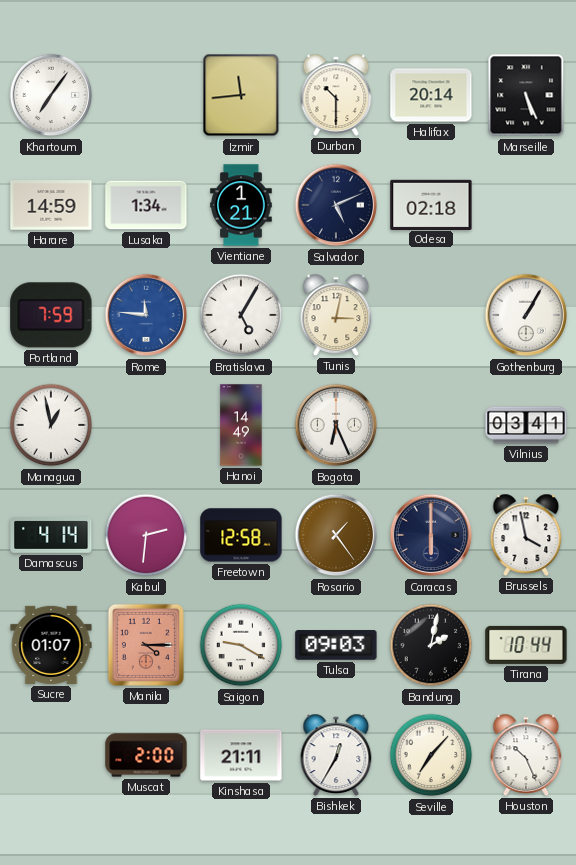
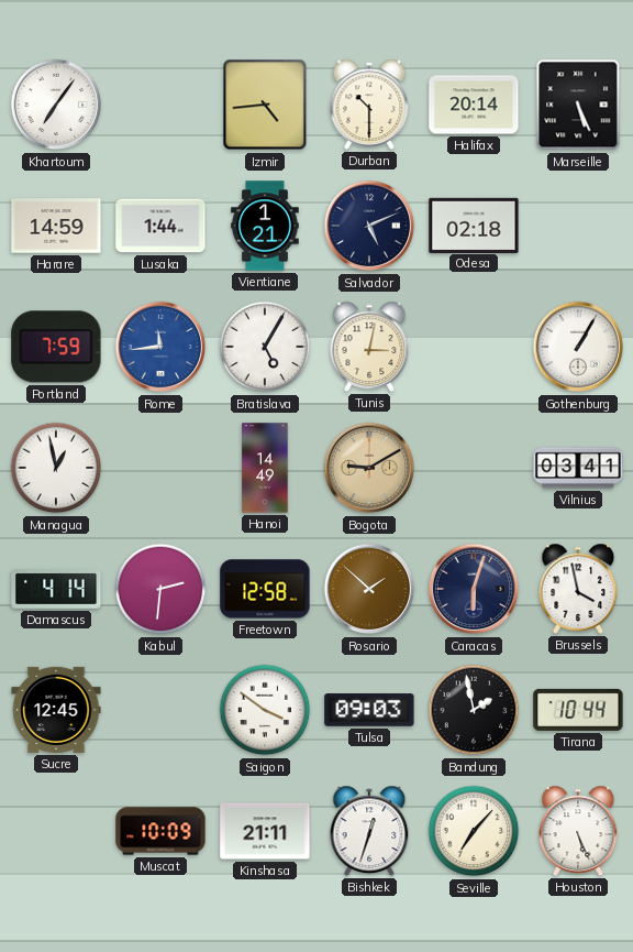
Izmir: 11:44 -> 4:44 (265, 105)
Lusaka: 1:34 -> 1:44 (160, 226)
Rome: 11:46 -> 11:44 (160, 347)
Bogota: 6:26 -> 9:10 (369, 468)
Bogota dial: white -> champagne (369, 468)
Rosario: 1:24 -> 1:52 (369, 589)
Caracas: 6:00 -> 6:03 (474, 589)
Sucre: 01:07 -> 12:45 (56, 710)
Manila: 4:15 -> none (146, 645)
Saigon: 9:20 -> 3:51 (265, 710)
Bandung: 2:02 -> 1:58 (474, 710)
Muscat: 2:00 -> 10:09 (160, 831)
Bishkek: 12:35 -> 12:33 (369, 831)
Houston: 10:26 -> 5:26 (578, 831)
